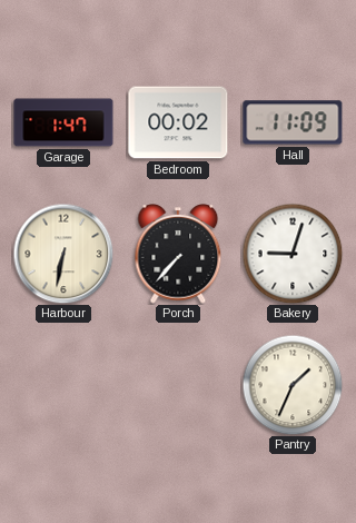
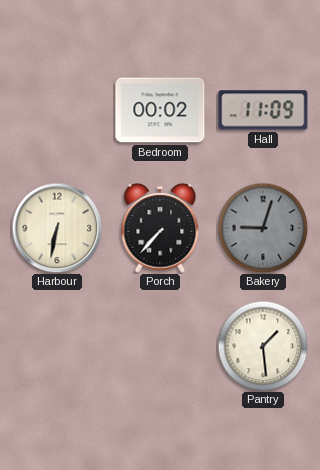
Garage: 1:47 -> none (63, 122)
Bakery dial: white -> grey (263, 228)
Pantry: 1:34 -> 1:29 (263, 346)
